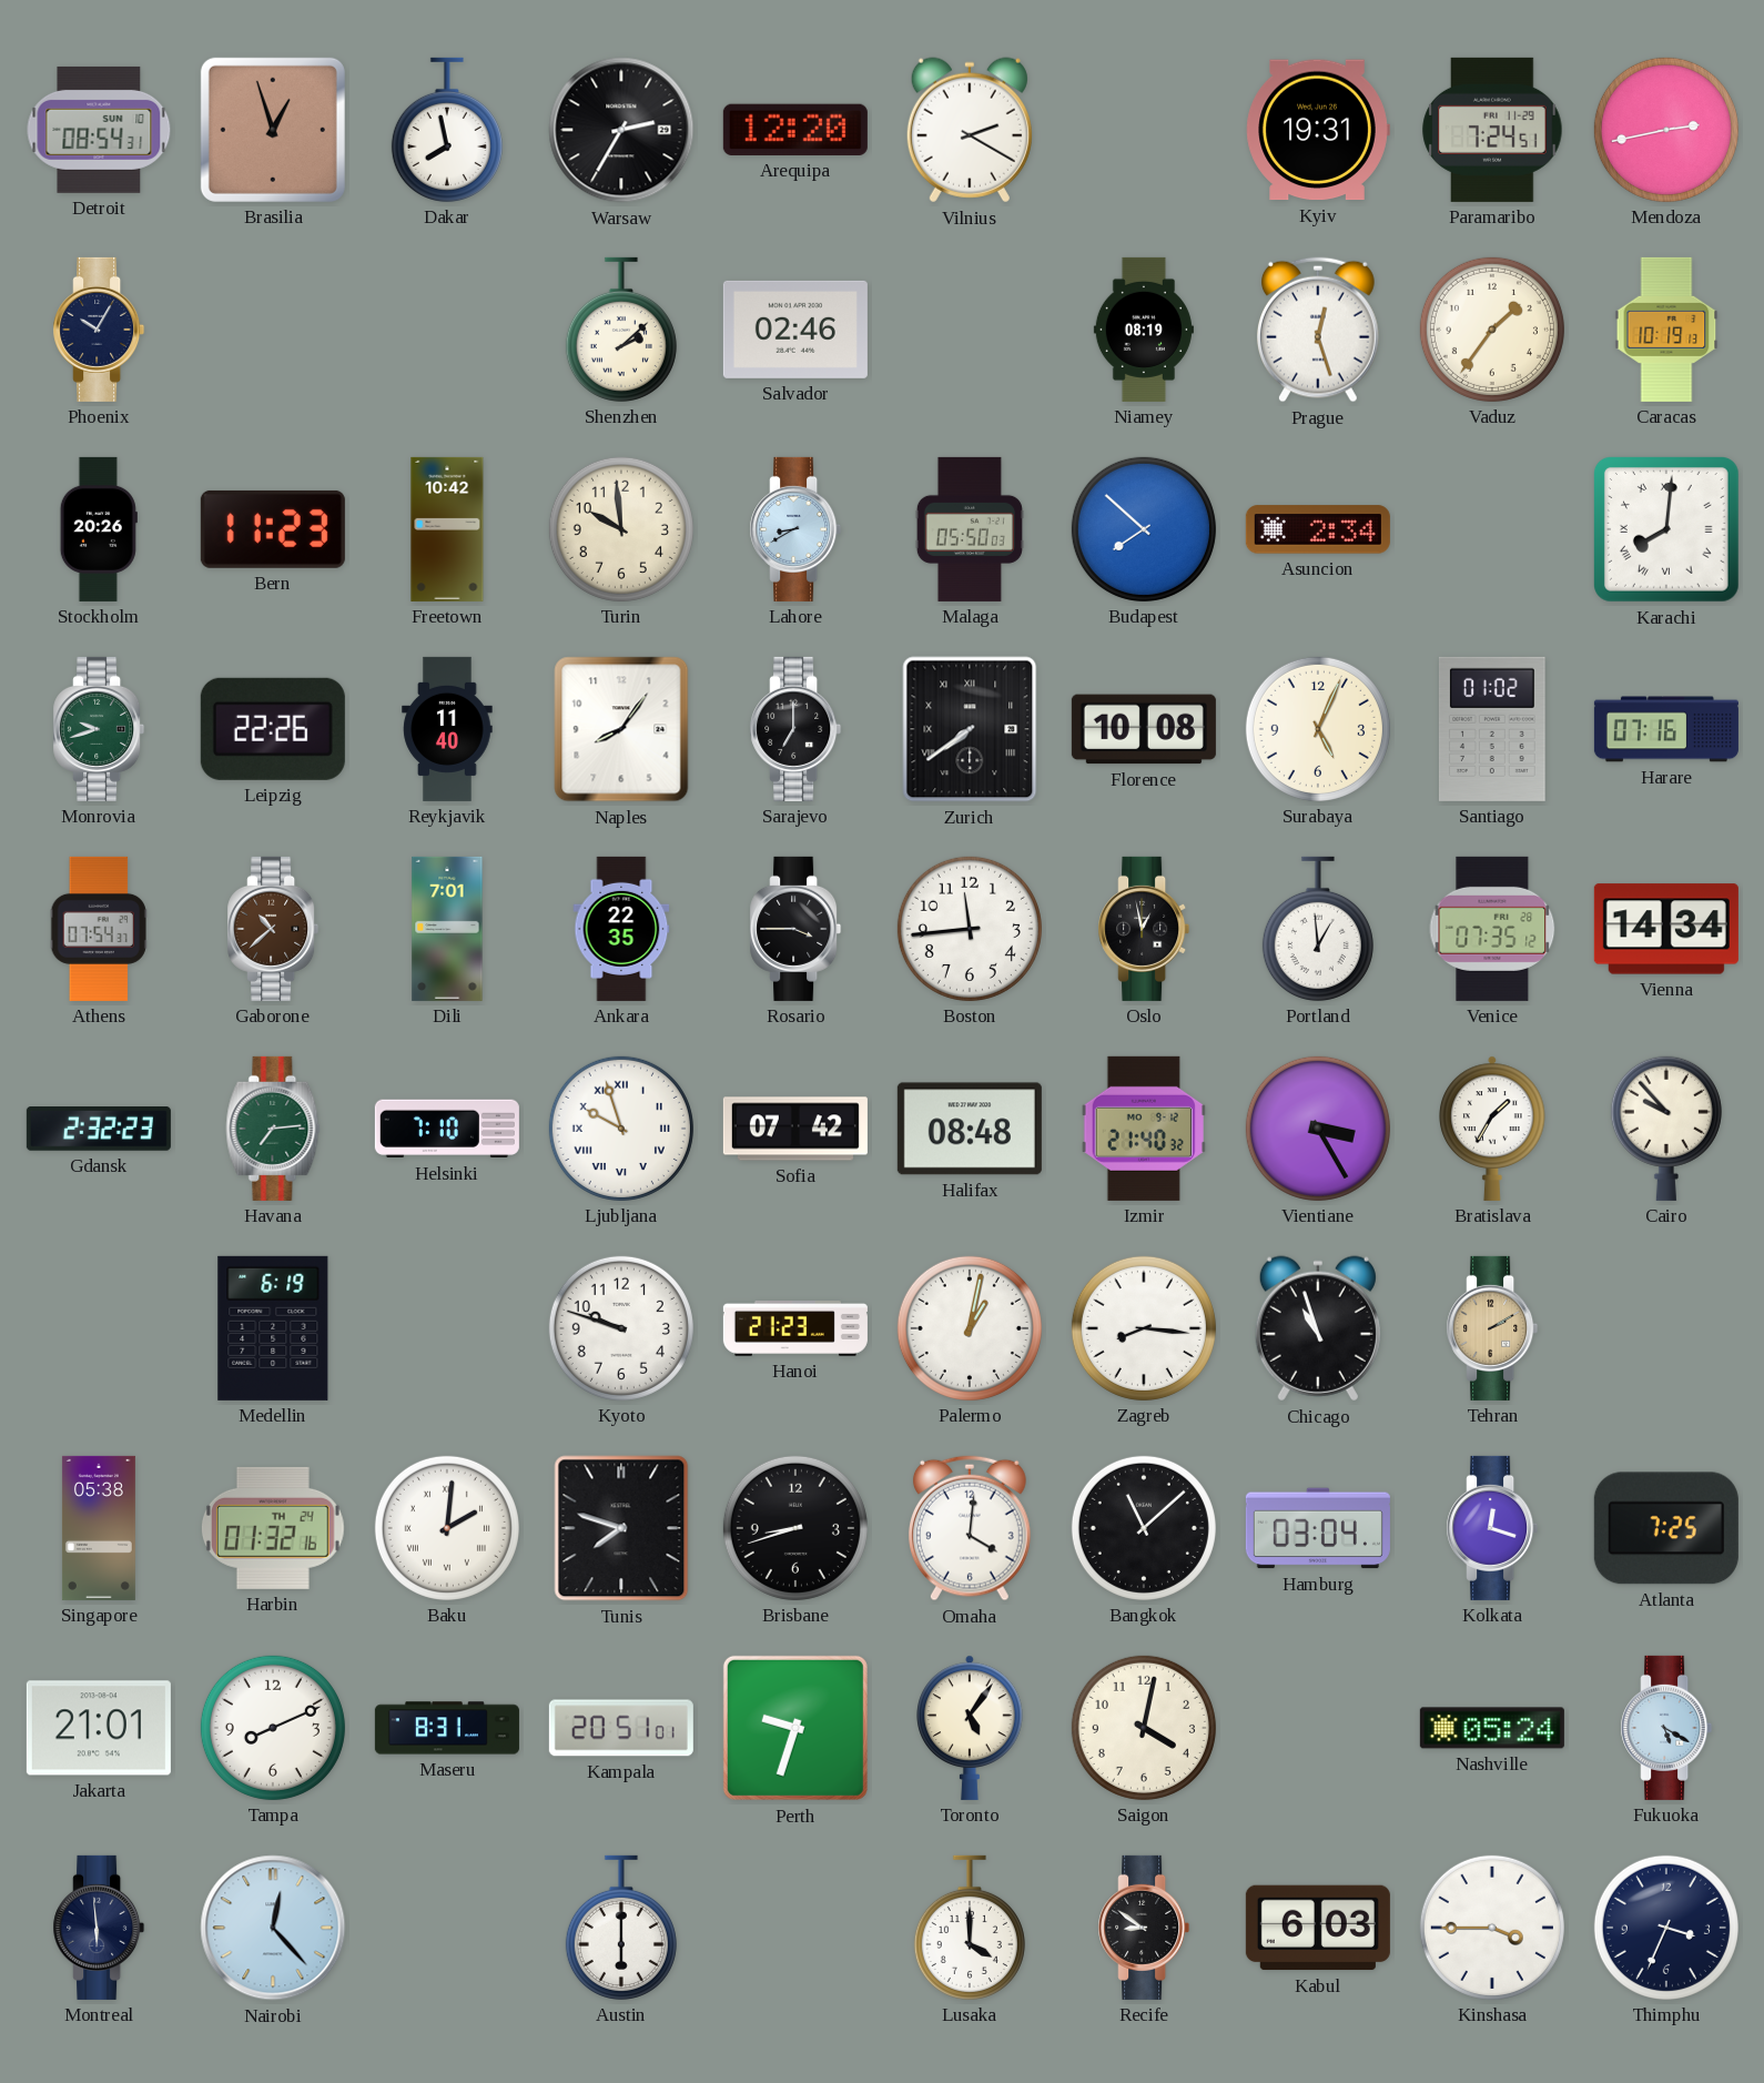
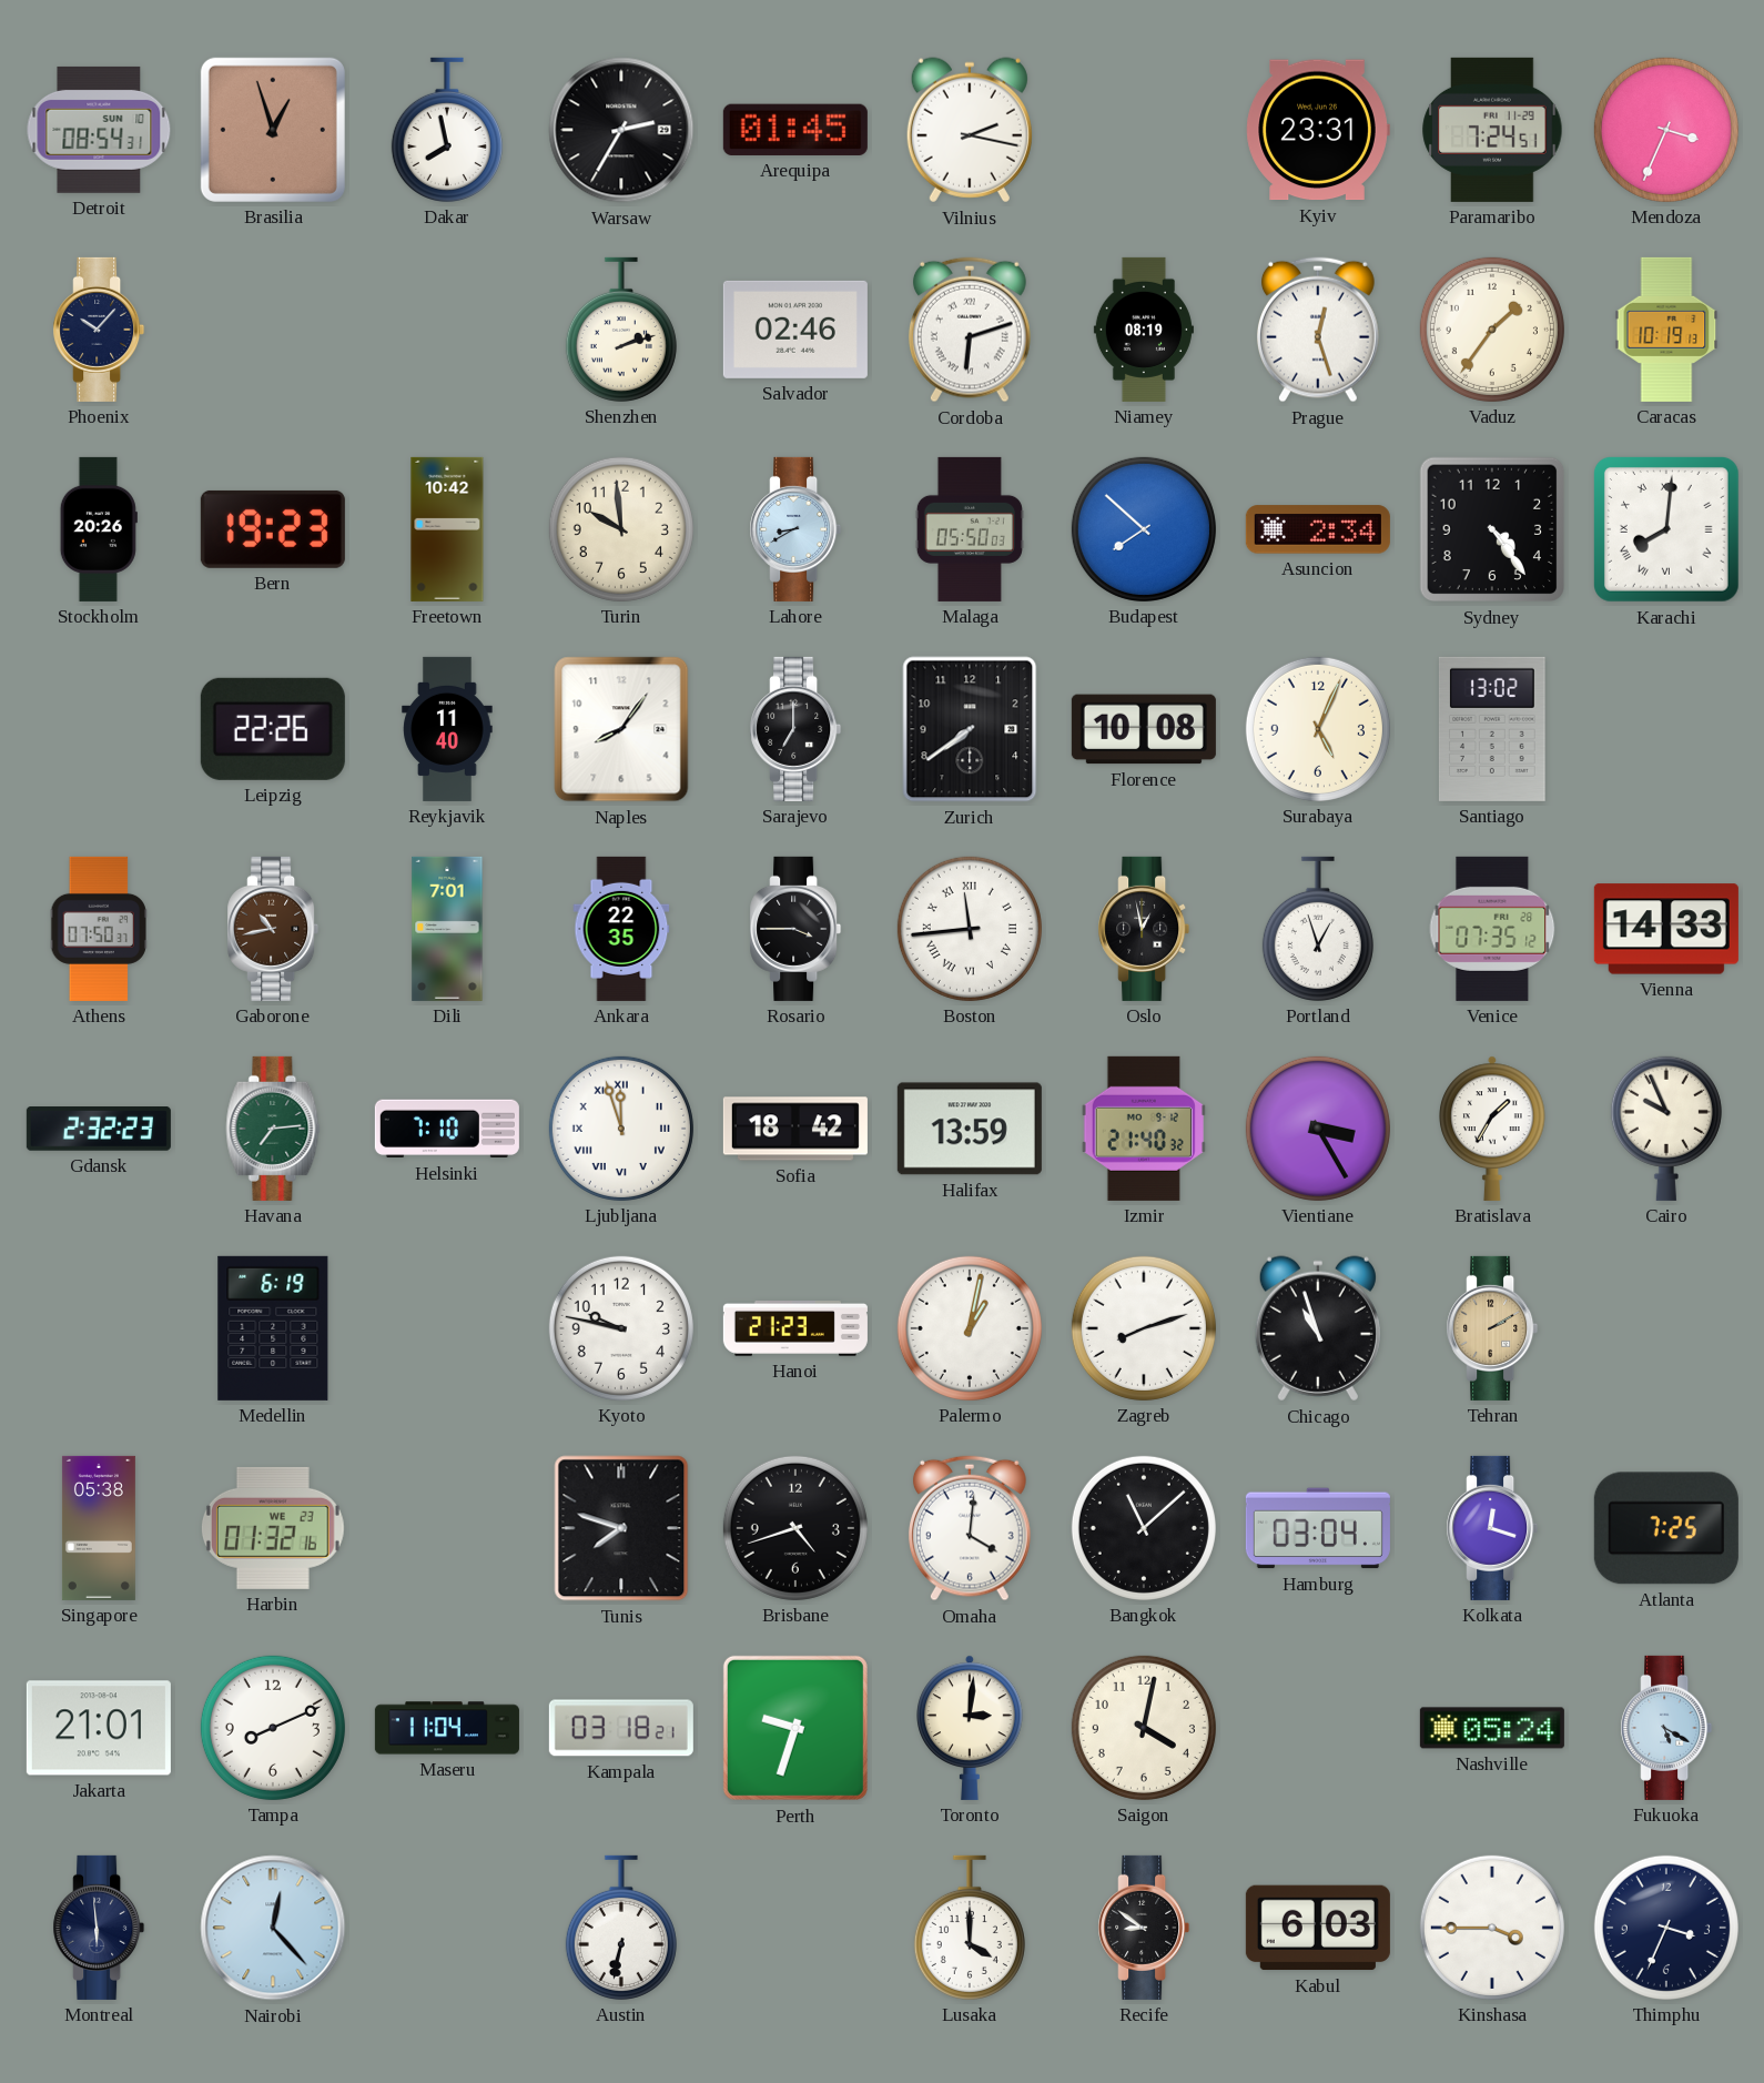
Arequipa: 12:20 -> 01:45 (795, 130)
Vilnius: 2:20 -> 2:17 (970, 130)
Kyiv: 19:31 -> 23:31 (1318, 130)
Mendoza: 2:43 -> 3:34 (1666, 130)
Phoenix: 10:05 -> 10:07 (99, 330)
Shenzhen: 2:08 -> 2:12 (621, 330)
Cordoba: none -> 6:12 (970, 330)
Bern: 11:23 -> 19:23 (273, 529)
Sydney: none -> 4:24 (1492, 529)
Monrovia: 9:42 -> none (99, 729)
Zurich numerals: Roman -> Arabic (970, 729)
Santiago: 01:02 -> 13:02 (1492, 729)
Harare: 07:16 -> none (1666, 729)
Athens: 07:54 -> 07:50 (99, 929)
Gaborone: 10:38 -> 10:43 (273, 929)
Boston numerals: Arabic -> Roman (970, 929)
Portland: 12:59 -> 12:57 (1318, 929)
Vienna: 14:34 -> 14:33 (1666, 929)
Ljubljana: 9:57 -> 11:57 (621, 1129)
Sofia: 07:42 -> 18:42 (795, 1129)
Halifax: 08:48 -> 13:59 (970, 1129)
Cairo: 9:53 -> 9:56 (1666, 1129)
Kyoto: 9:48 -> 9:47 (621, 1328)
Zagreb: 8:16 -> 8:12 (1144, 1328)
Harbin date: TH 24 -> WE 23 (273, 1528)
Baku: 2:01 -> none (447, 1528)
Brisbane: 8:42 -> 4:42 (795, 1528)
Maseru: 8:31 -> 11:04 (447, 1728)
Kampala: 20:51 -> 03:18 (621, 1728)
Toronto: 5:06 -> 3:01 (970, 1728)
Austin: 6:00 -> 6:32 (621, 1928)
